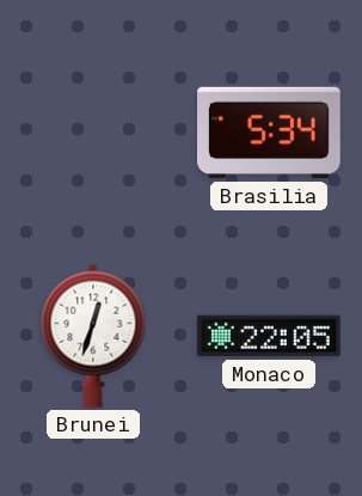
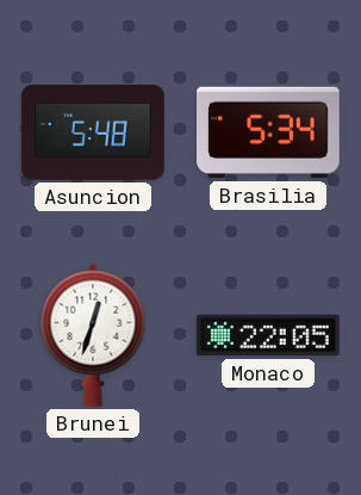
Asuncion: none -> 5:48 (93, 132)
